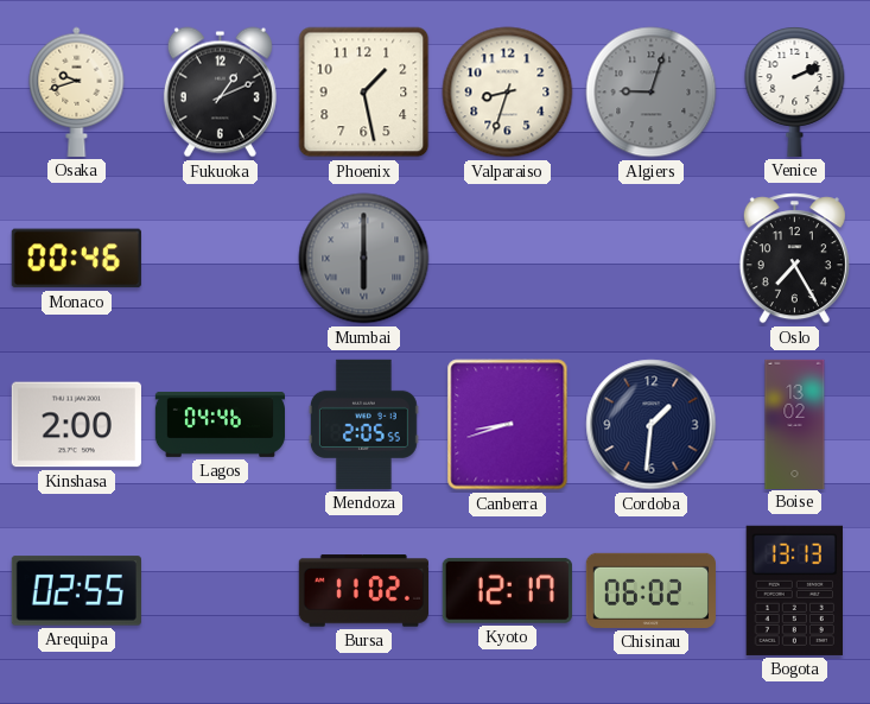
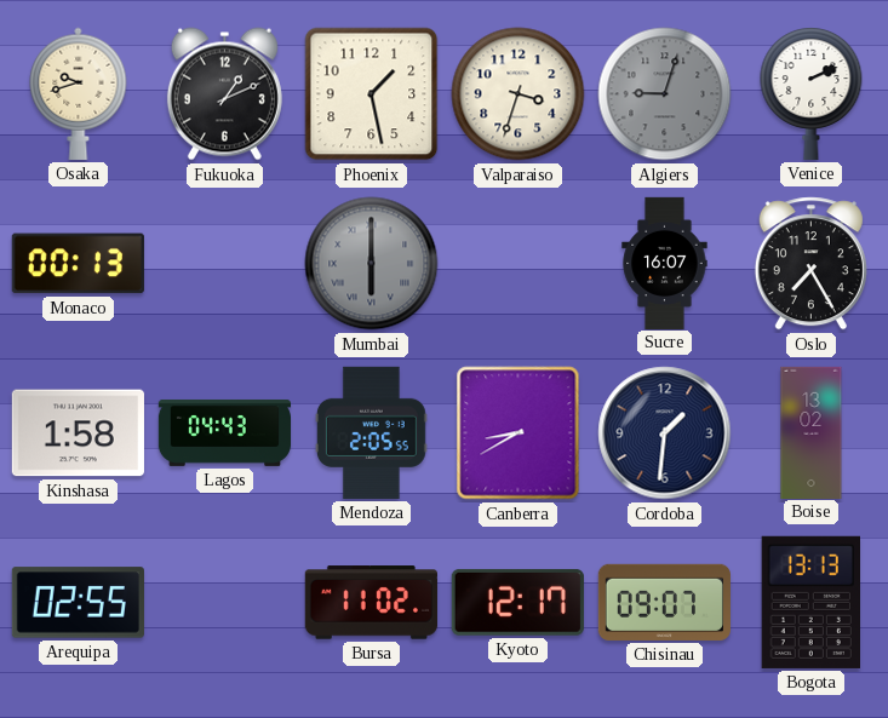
Valparaiso: 8:33 -> 3:33 (519, 94)
Monaco: 00:46 -> 00:13 (78, 264)
Sucre: none -> 16:07 (665, 263)
Kinshasa: 2:00 -> 1:58 (78, 433)
Lagos: 04:46 -> 04:43 (224, 432)
Canberra: 8:42 -> 8:40 (519, 433)
Chisinau: 06:02 -> 09:07 (664, 602)
